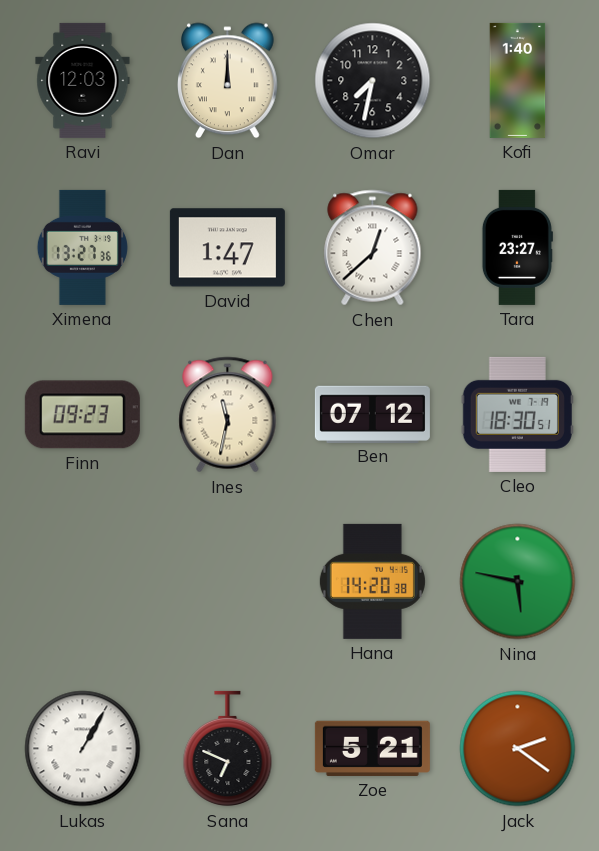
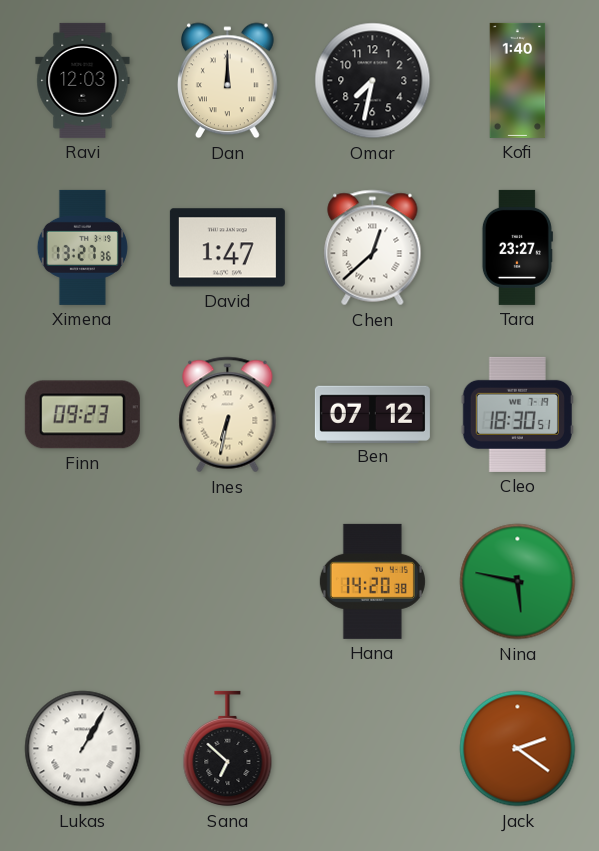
Ines: 11:32 -> 6:32 (228, 415)
Sana: 6:49 -> 6:52 (228, 749)
Zoe: 5:21 -> none (372, 748)
